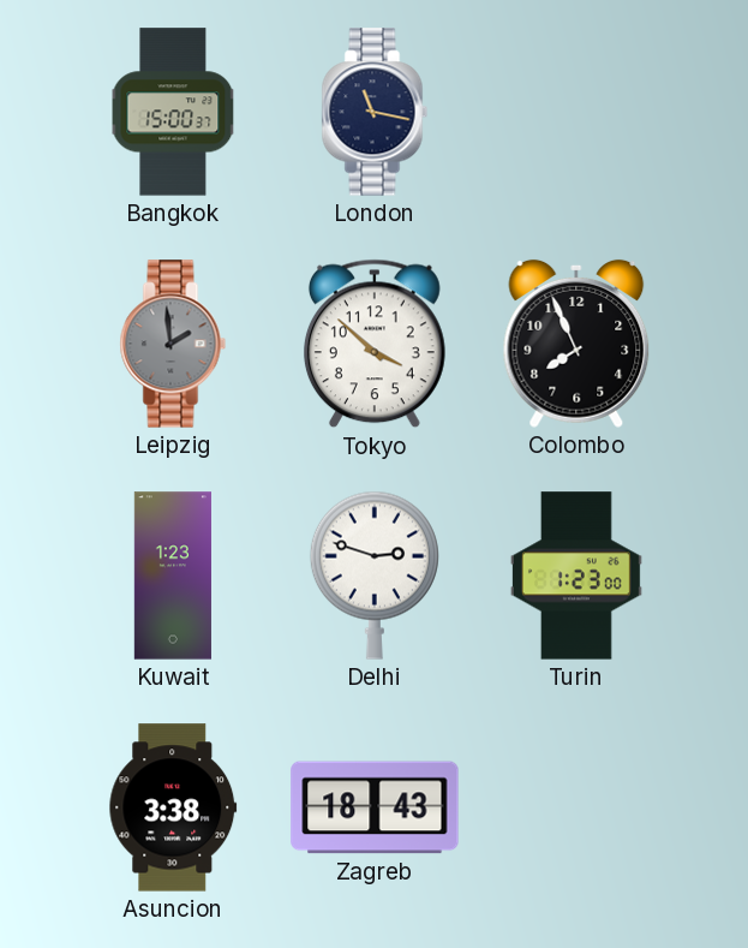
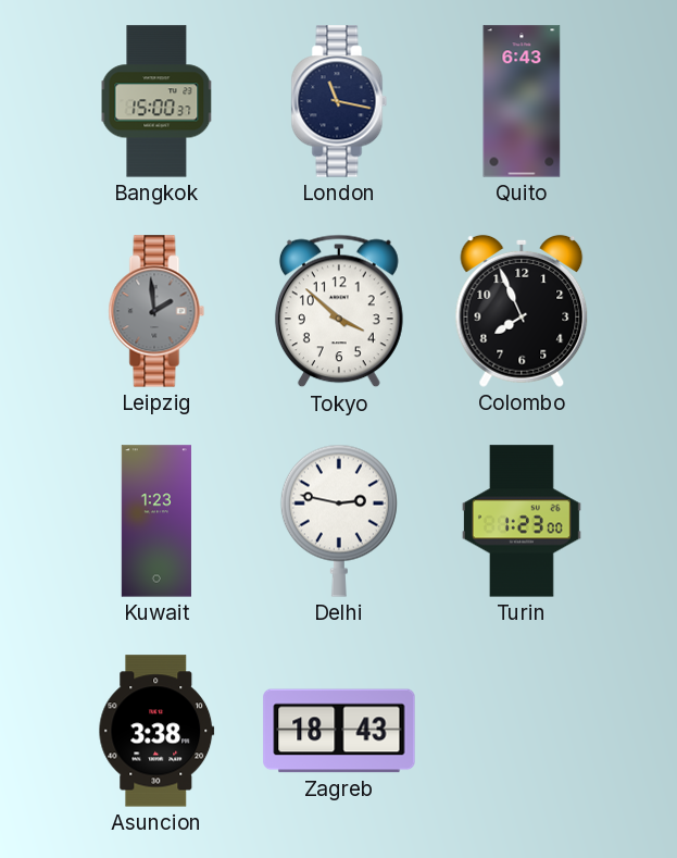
Quito: none -> 6:43 (522, 101)
Delhi: 2:48 -> 2:47 (339, 521)
